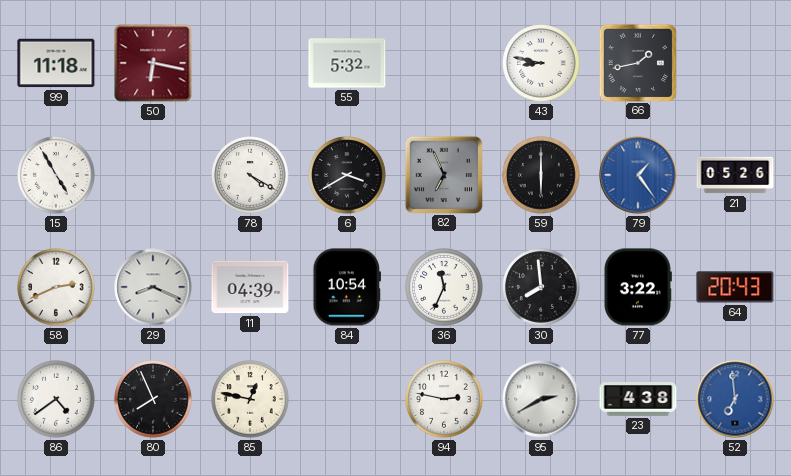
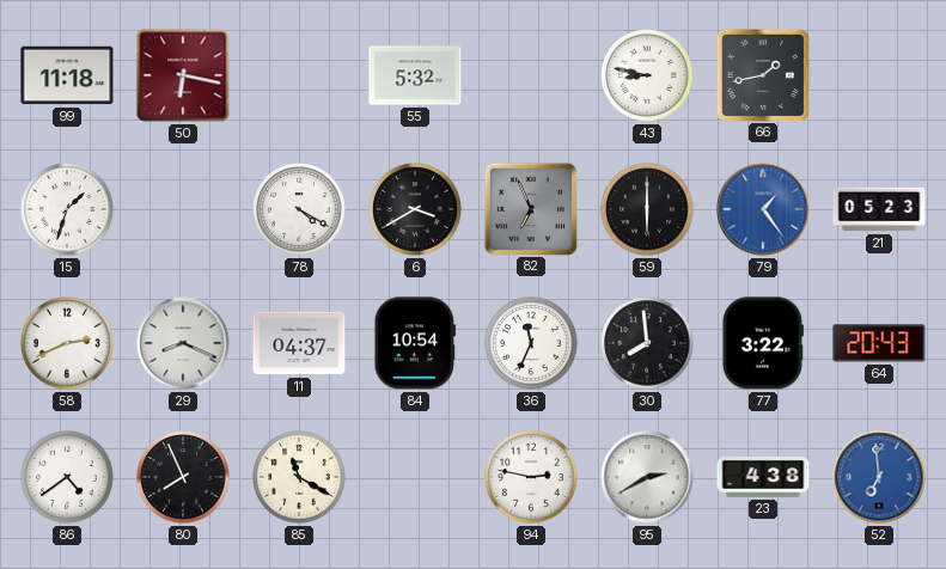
15: 4:55 -> 1:33 (67, 209)
21: 05:26 -> 05:23 (879, 209)
11: 04:39 -> 04:37 (299, 343)
85: 12:47 -> 11:20 (299, 477)
